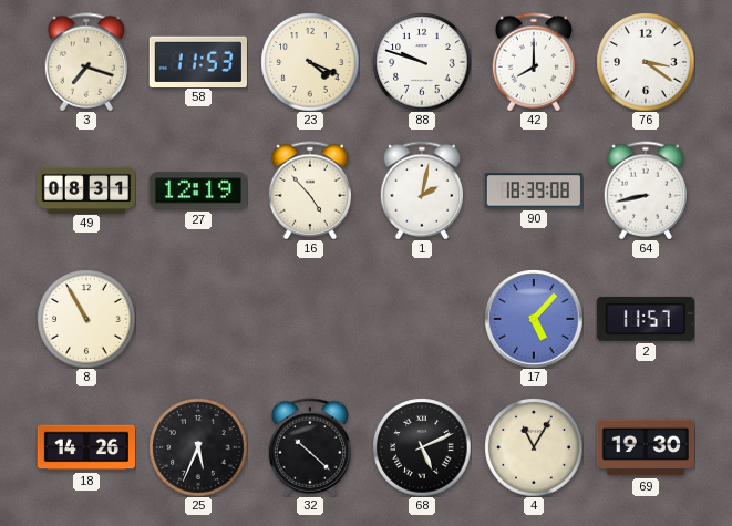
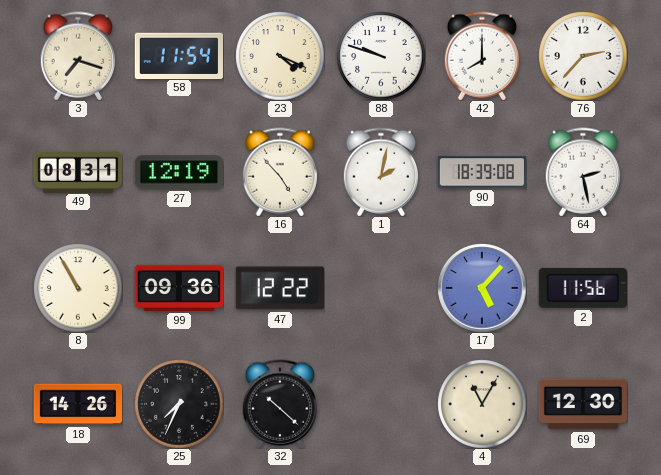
58: 11:53 -> 11:54 (179, 55)
76: 3:21 -> 2:37 (583, 56)
64: 8:43 -> 2:28 (582, 172)
99: none -> 09:36 (178, 288)
47: none -> 12:22 (280, 288)
2: 11:57 -> 11:56 (583, 288)
25: 5:34 -> 7:34 (179, 404)
68: 5:11 -> none (422, 447)
69: 19:30 -> 12:30 (582, 404)
